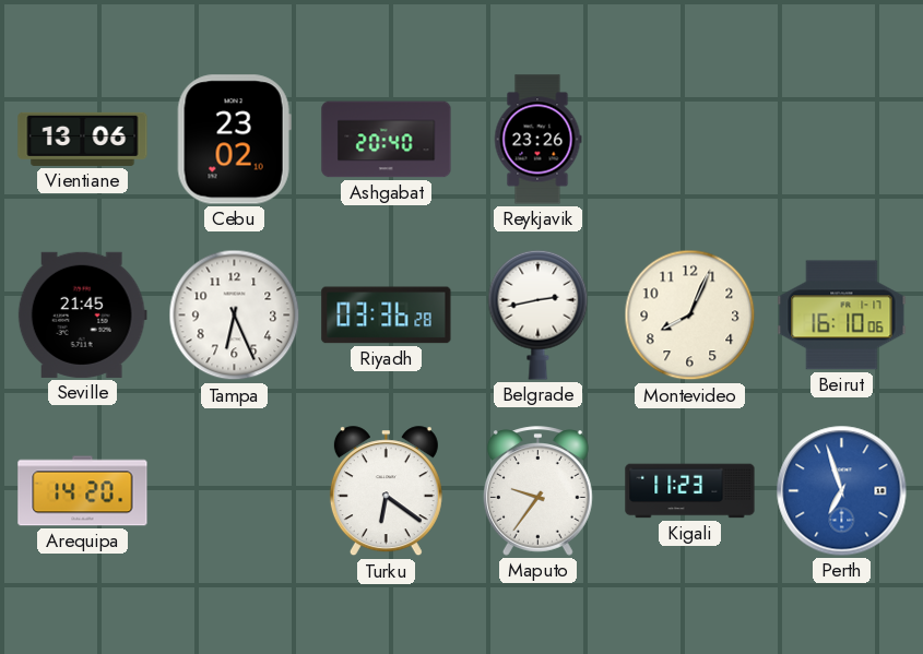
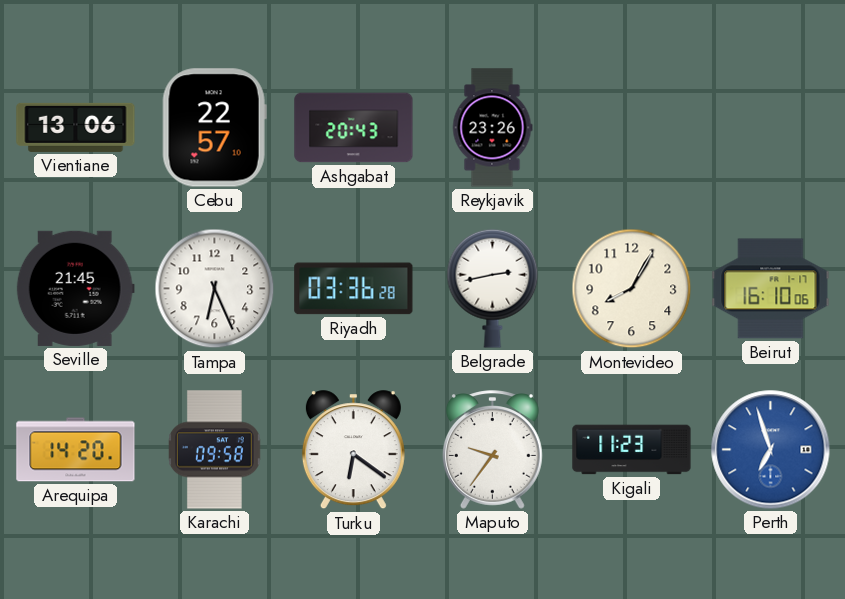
Cebu: 23:02 -> 22:57 (214, 128)
Ashgabat: 20:40 -> 20:43 (354, 128)
Montevideo: 8:04 -> 8:05 (632, 289)
Karachi: none -> 09:58 (215, 450)
